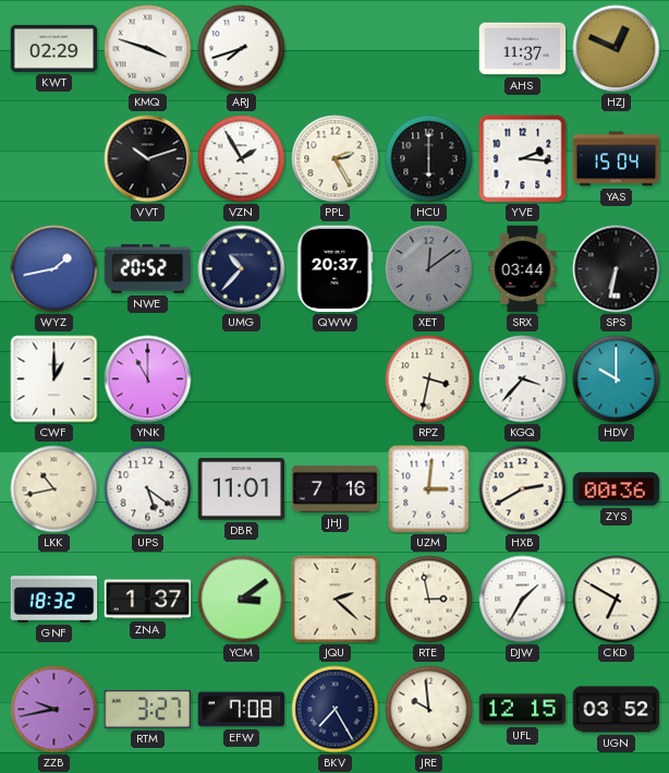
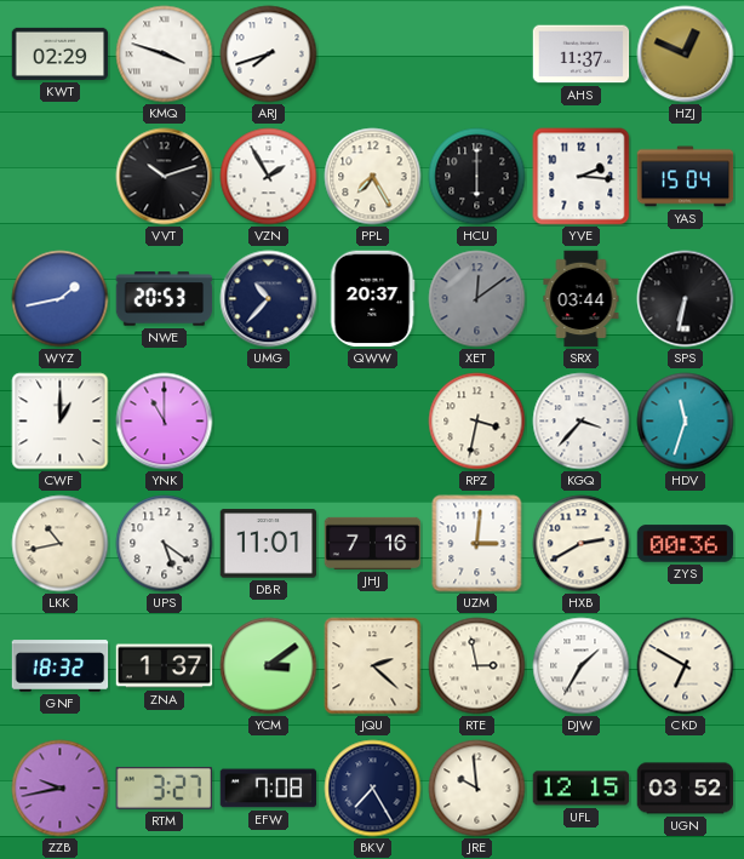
PPL: 2:25 -> 7:25 (373, 177)
NWE: 20:52 -> 20:53 (165, 299)
HDV: 10:00 -> 11:33 (686, 422)
